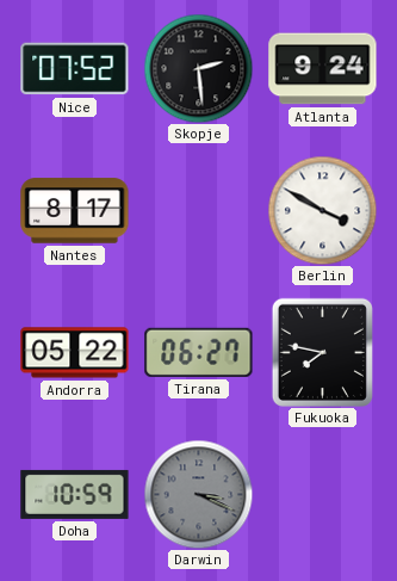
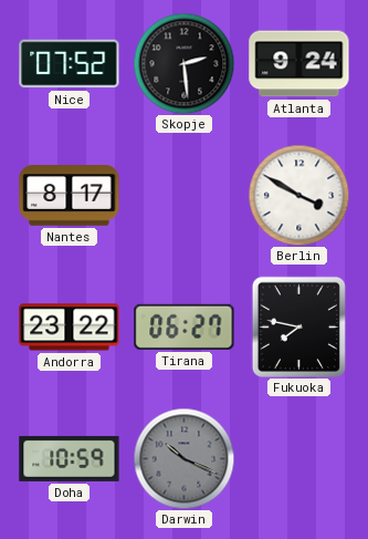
Andorra: 05:22 -> 23:22 (70, 328)
Darwin: 3:19 -> 10:19 (183, 458)
